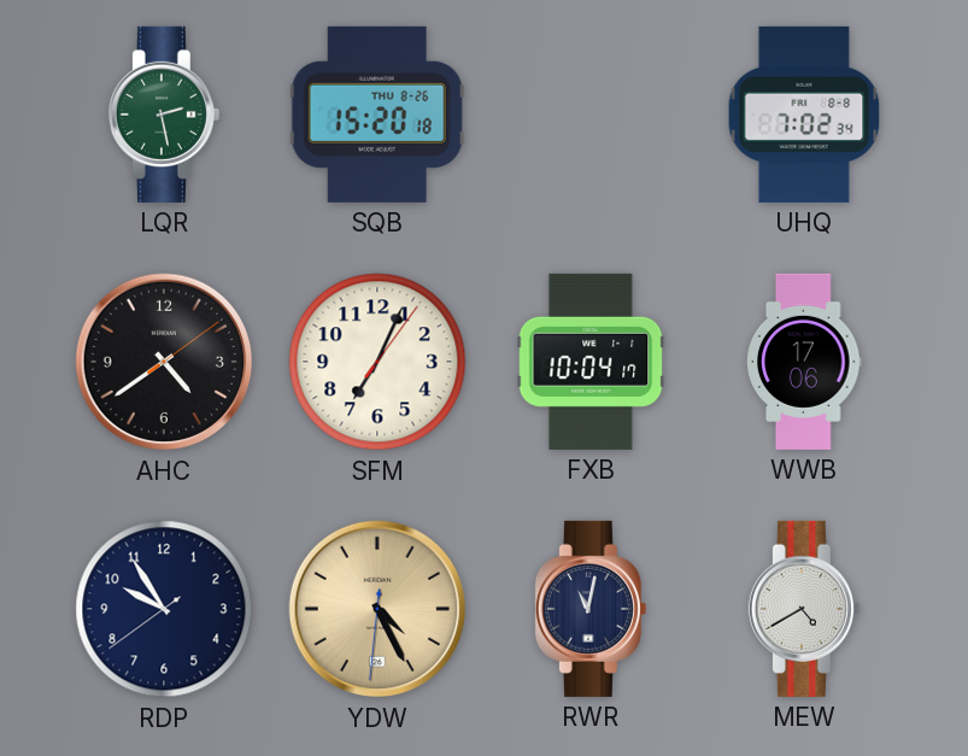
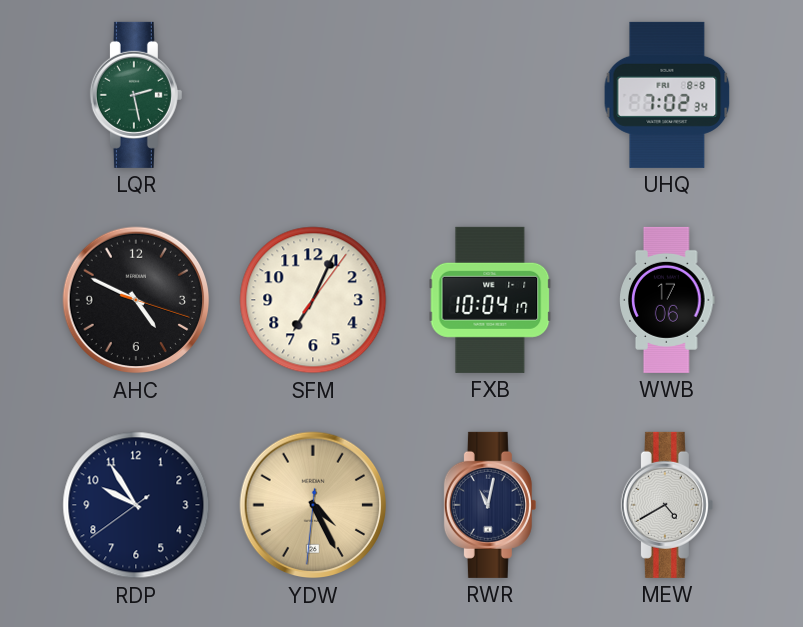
SQB: 15:20 -> none (377, 115)
AHC: 4:39 -> 4:49 (136, 300)
